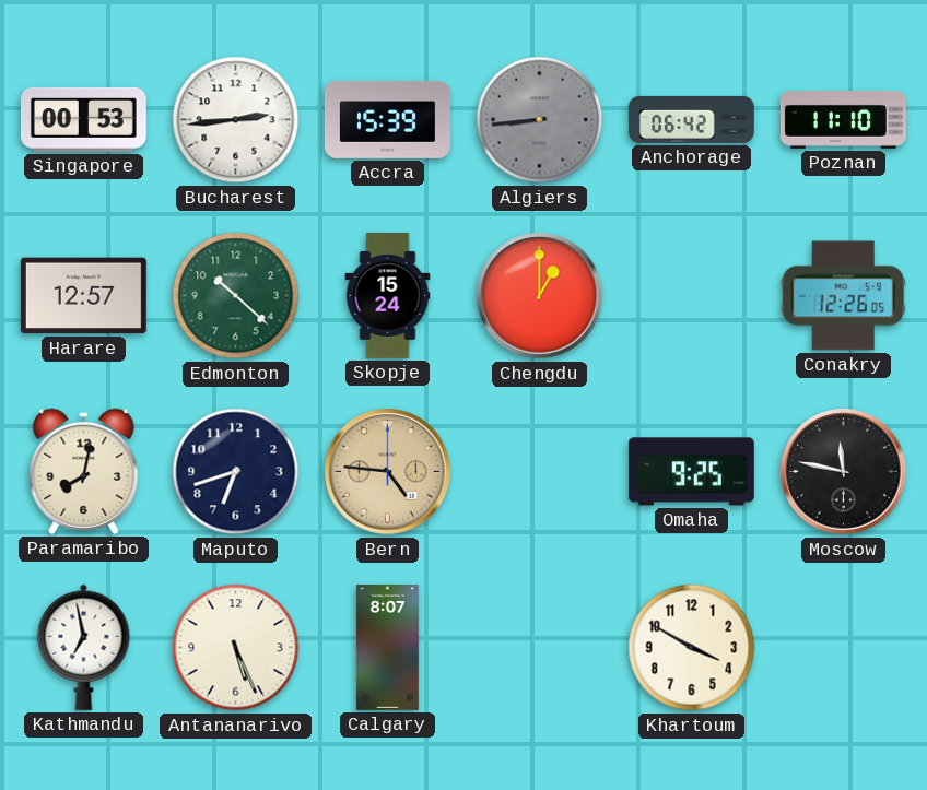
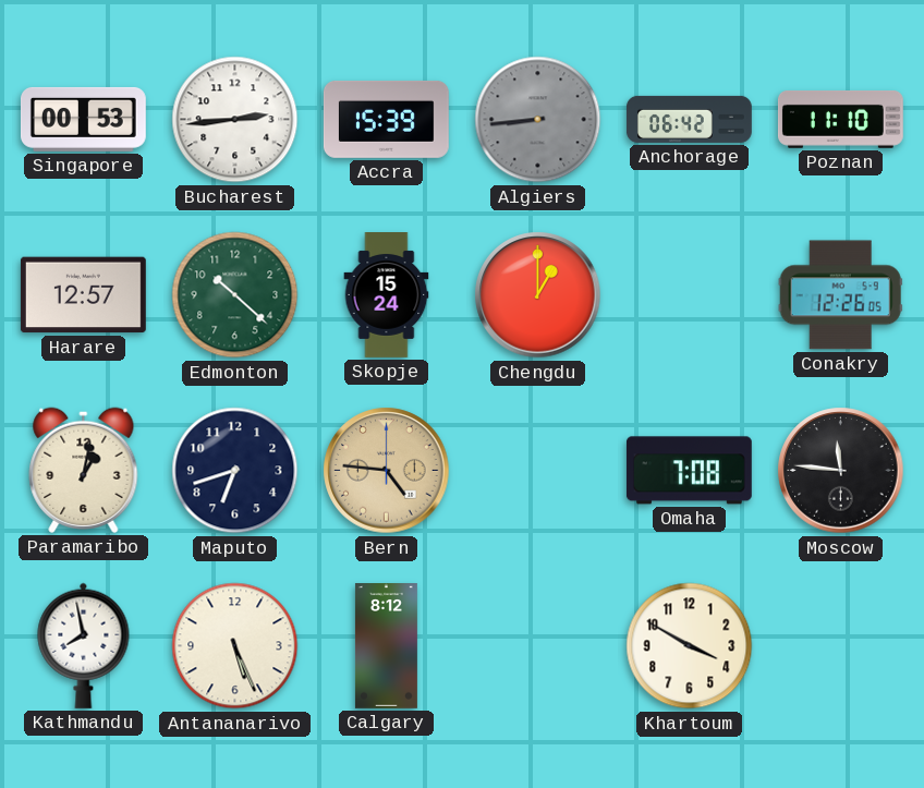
Paramaribo: 8:02 -> 1:02 (84, 470)
Omaha: 9:25 -> 7:08 (689, 471)
Moscow: 11:47 -> 11:46 (841, 471)
Kathmandu: 6:58 -> 7:58 (84, 645)
Calgary: 8:07 -> 8:12 (386, 646)
